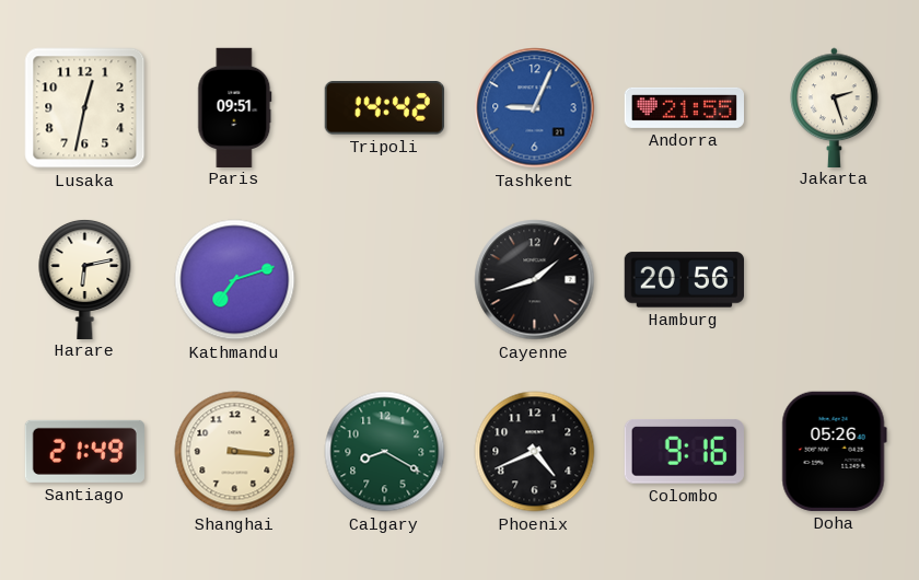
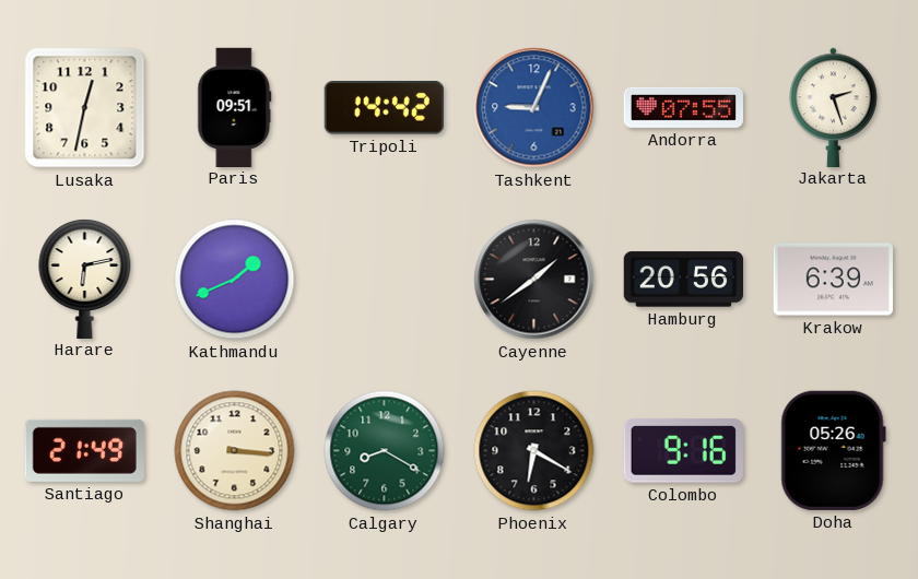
Andorra: 21:55 -> 07:55 (683, 107)
Kathmandu: 7:12 -> 1:41 (235, 280)
Cayenne: 1:42 -> 1:39 (534, 280)
Krakow: none -> 6:39 (833, 280)
Phoenix: 4:41 -> 6:20 (534, 451)
